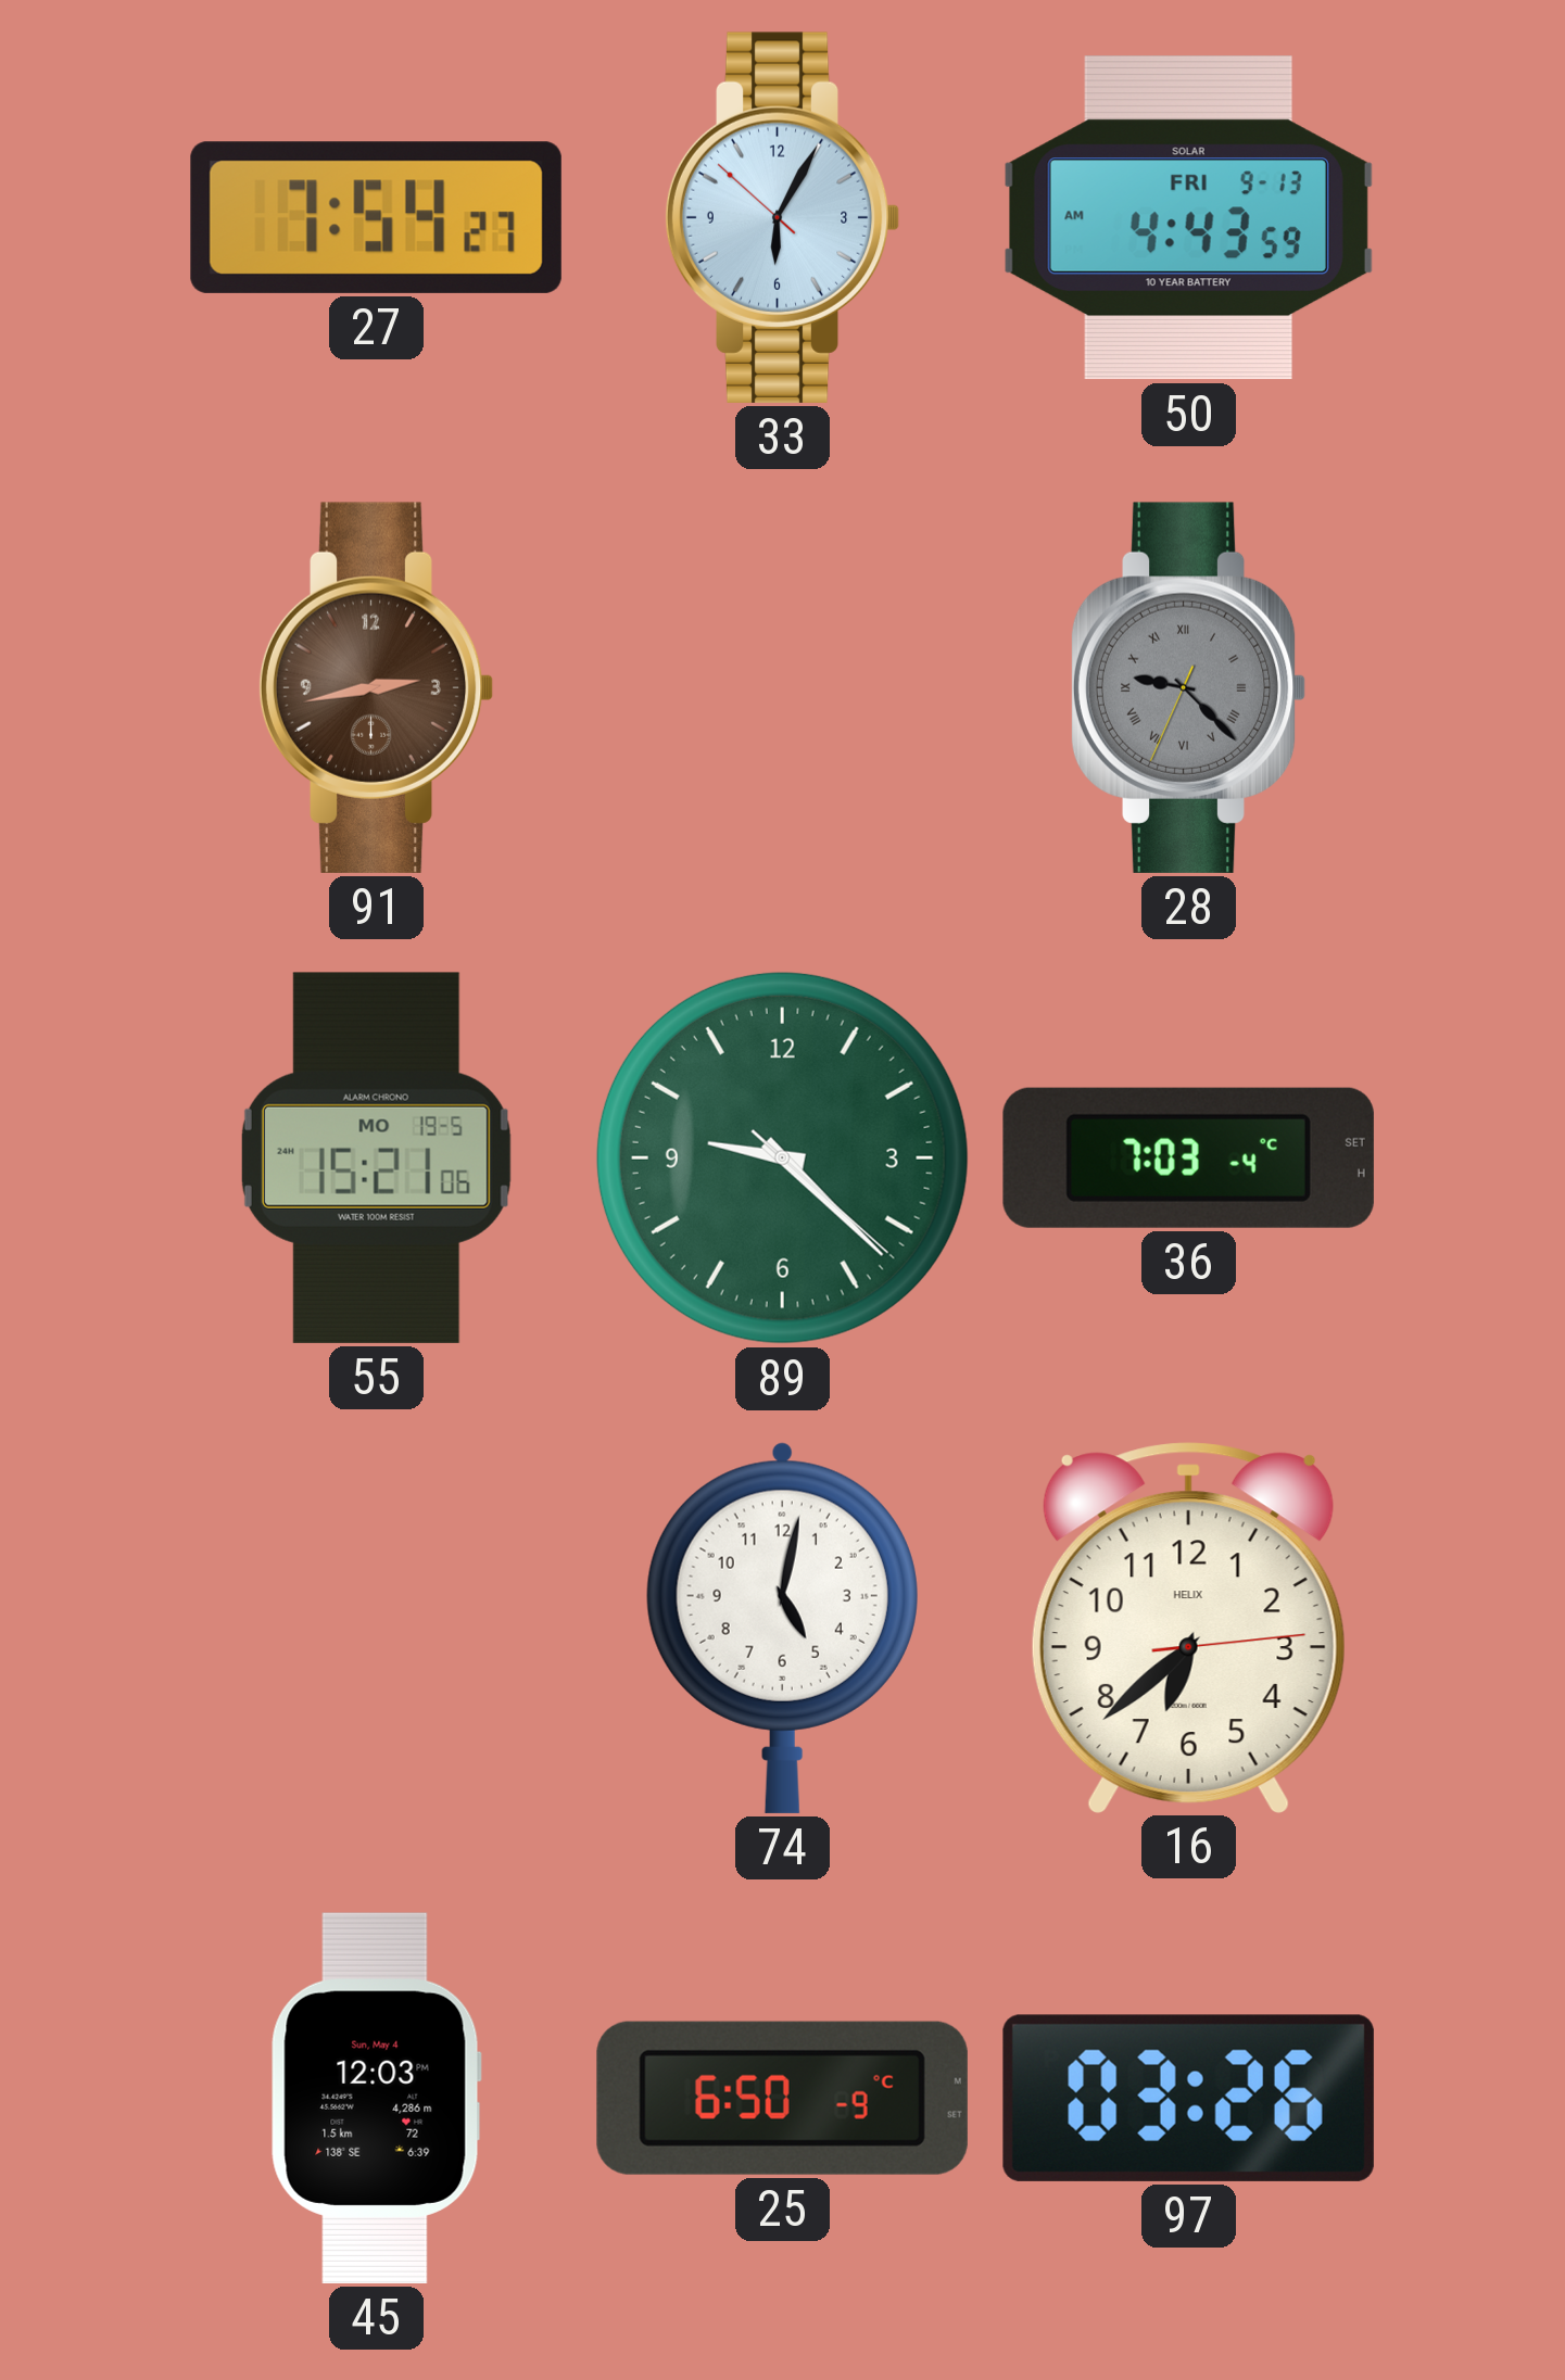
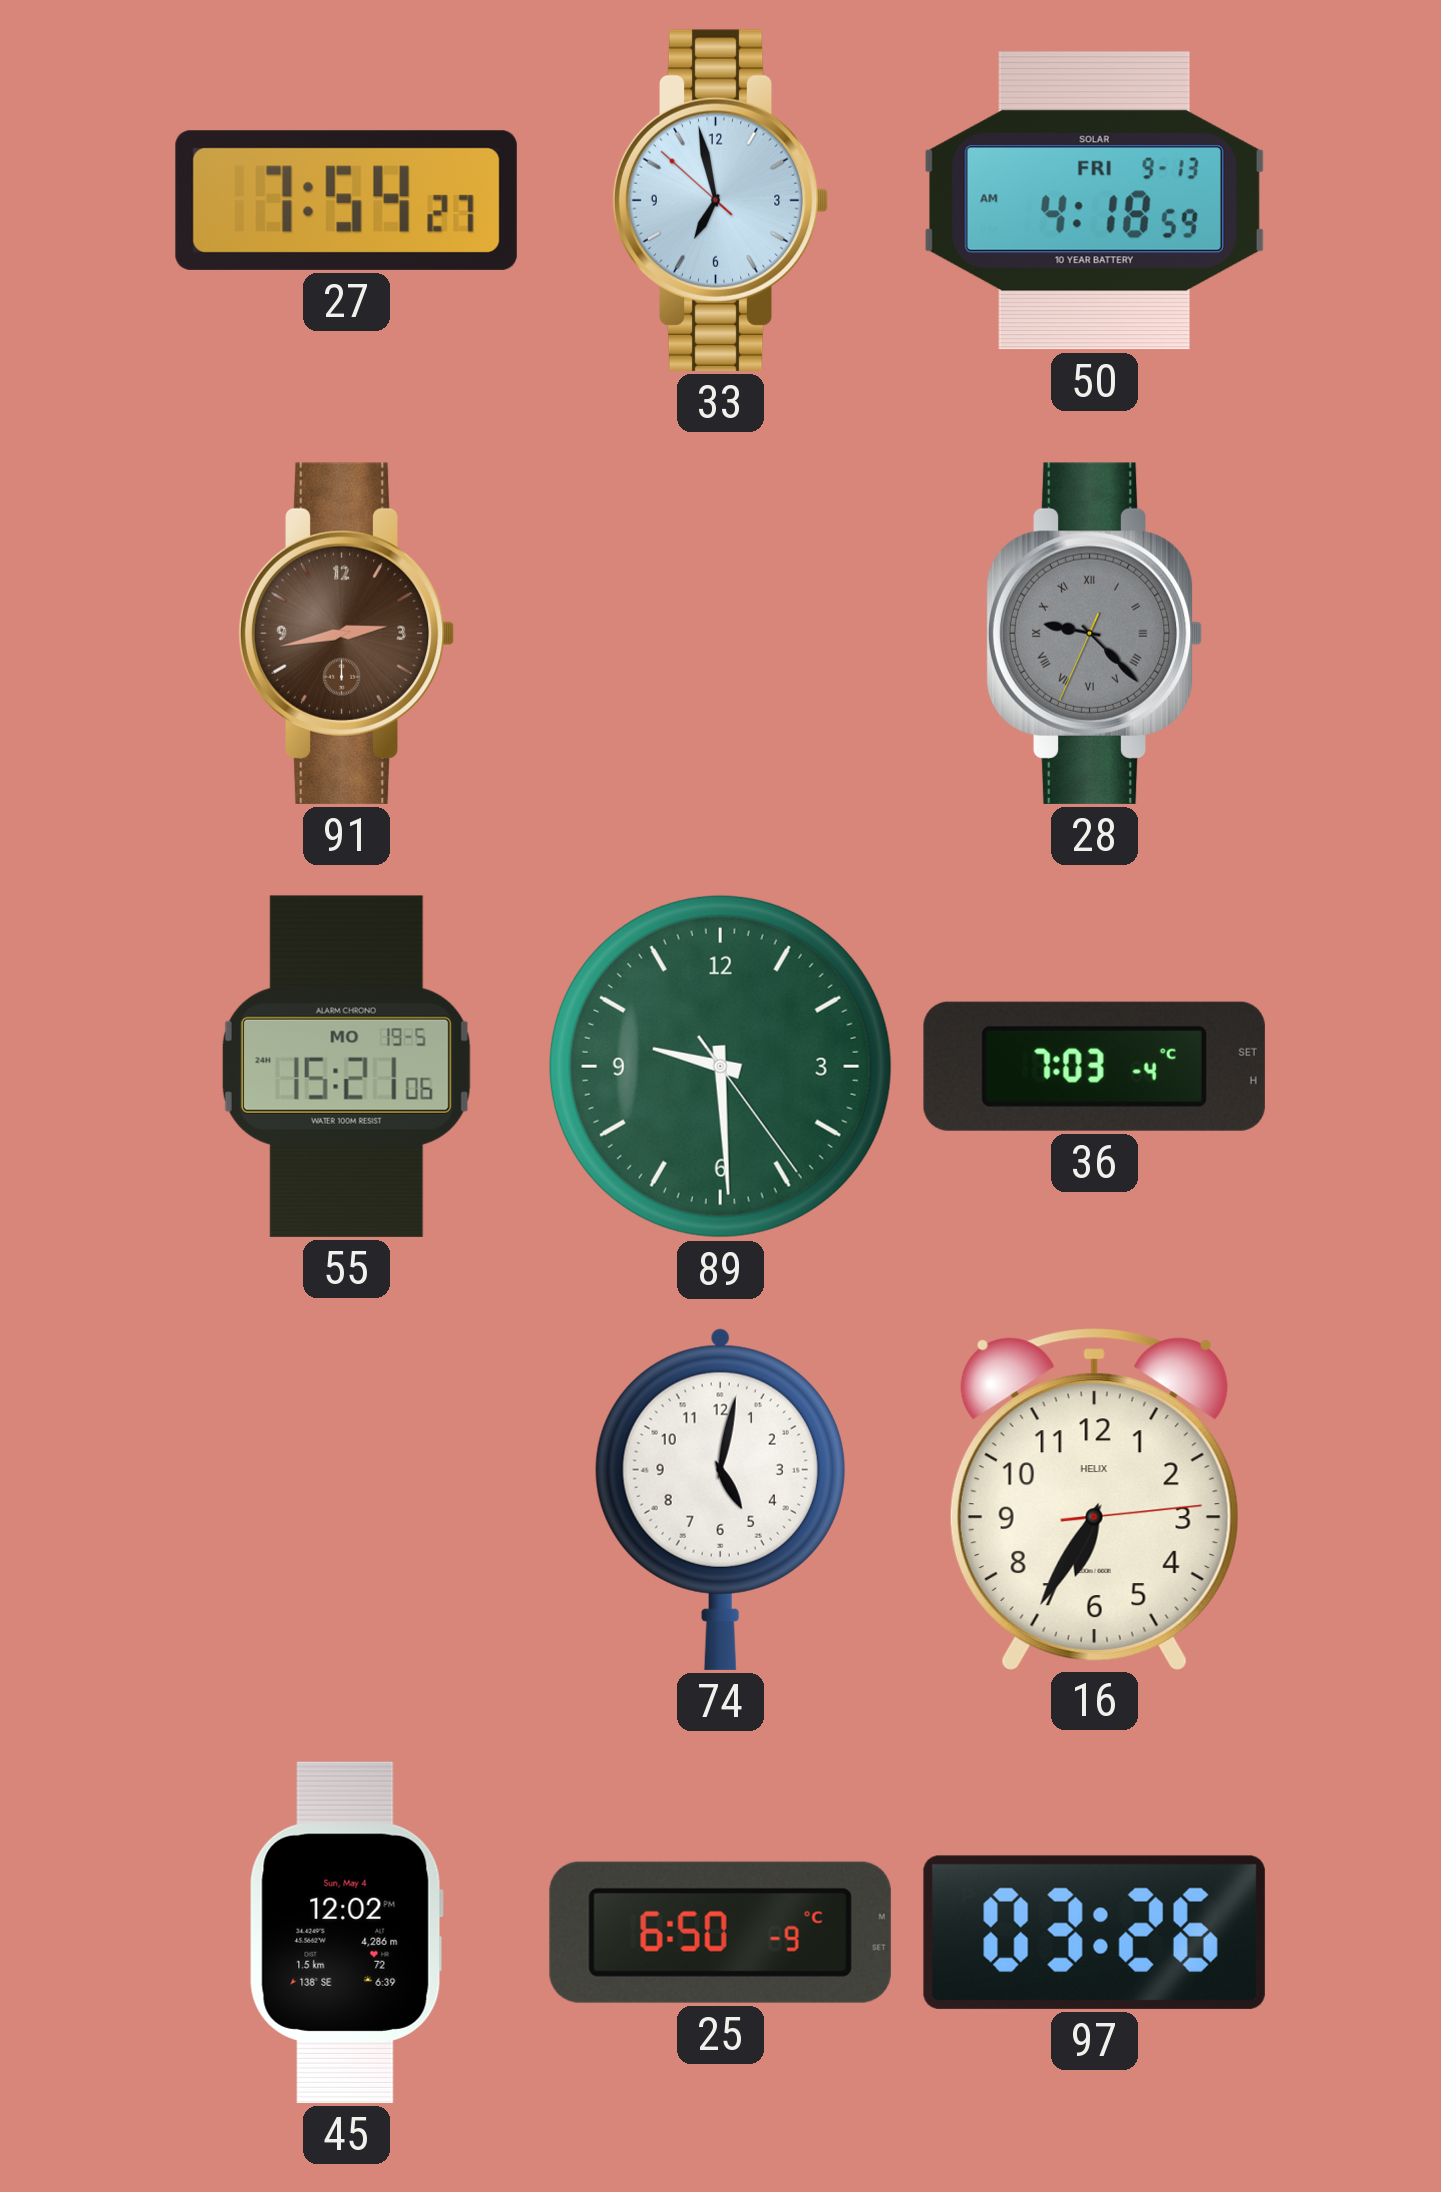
33: 6:04 -> 6:57 (720, 200)
50: 4:43 -> 4:18 (1094, 201)
89: 9:22 -> 9:29 (720, 1066)
16: 6:38 -> 6:35 (1094, 1499)
45: 12:03 -> 12:02 (346, 1932)
